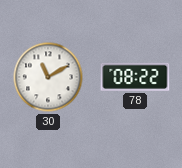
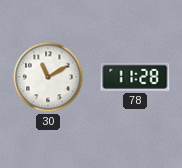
78: 08:22 -> 11:28 (135, 77)
